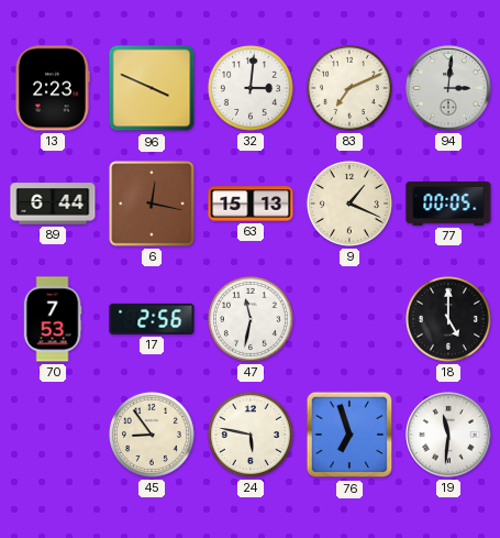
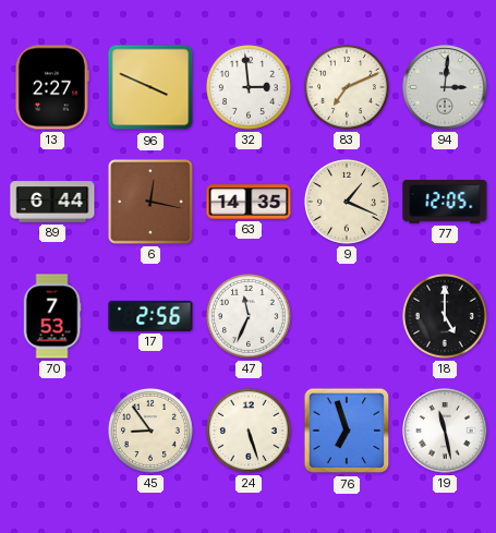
13: 2:23 -> 2:27 (51, 87)
32: 3:01 -> 2:59 (249, 87)
63: 15:13 -> 14:35 (249, 202)
77: 00:05 -> 12:05 (445, 202)
47: 11:32 -> 11:34 (249, 316)
24: 5:47 -> 5:27 (249, 431)
19: 11:31 -> 11:28 (445, 431)
